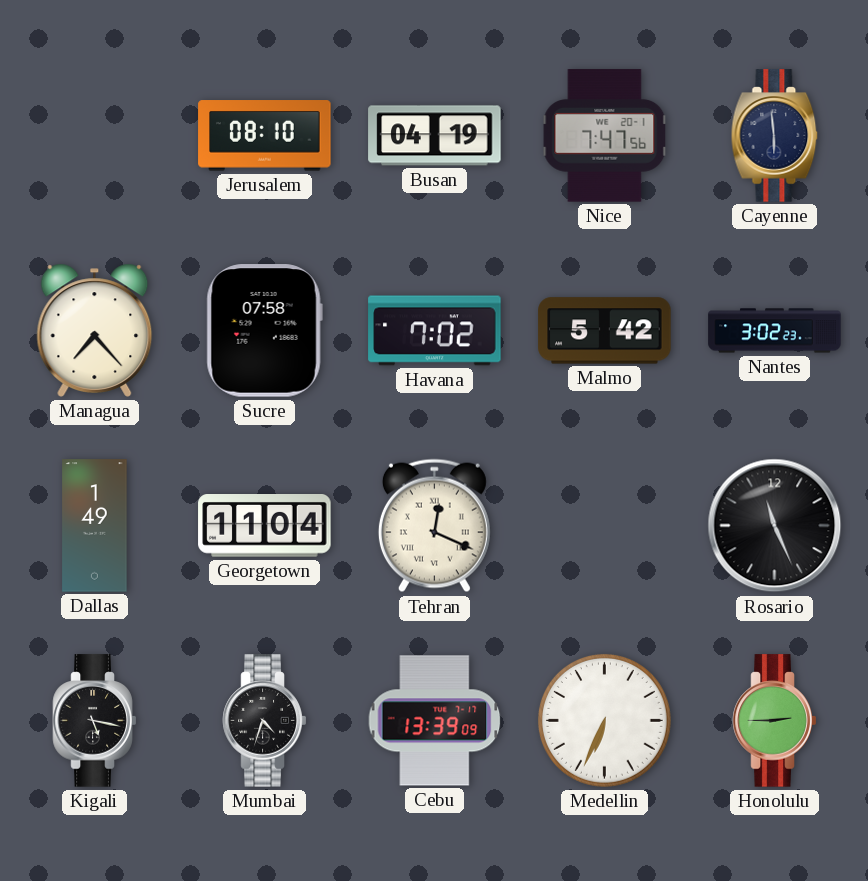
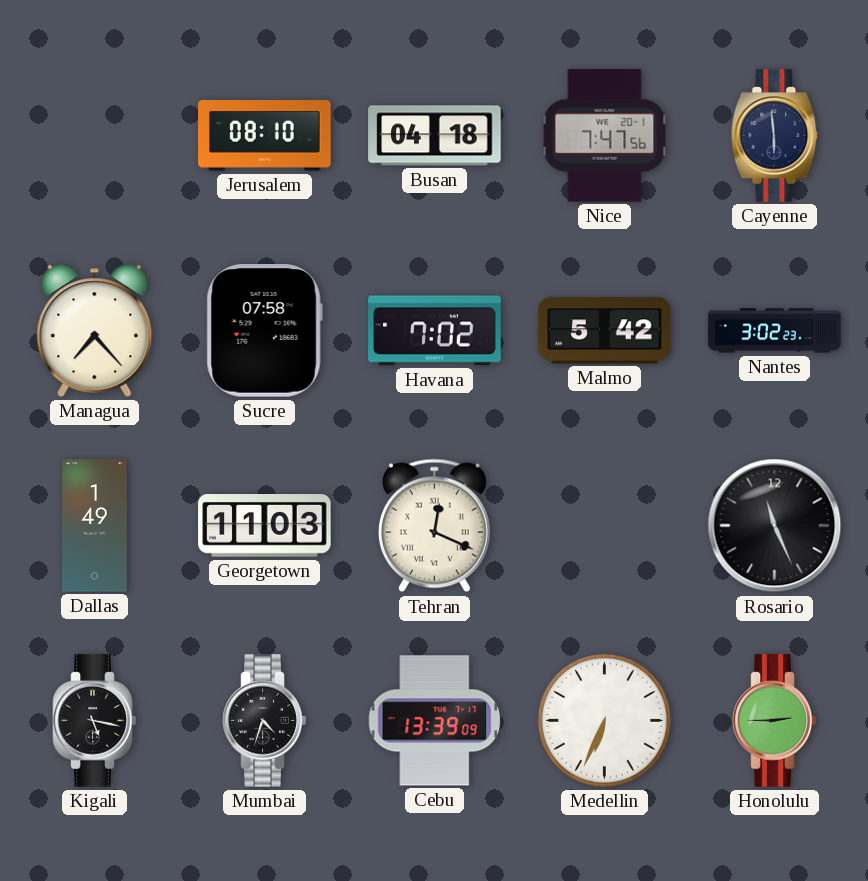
Busan: 04:19 -> 04:18 (435, 136)
Georgetown: 11:04 -> 11:03 (265, 526)
